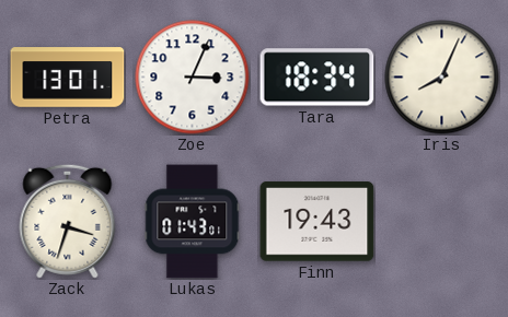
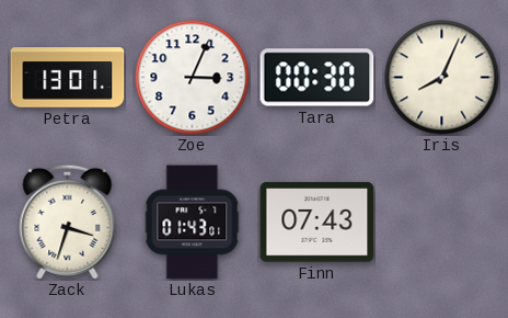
Tara: 18:34 -> 00:30 (317, 78)
Finn: 19:43 -> 07:43 (317, 223)
